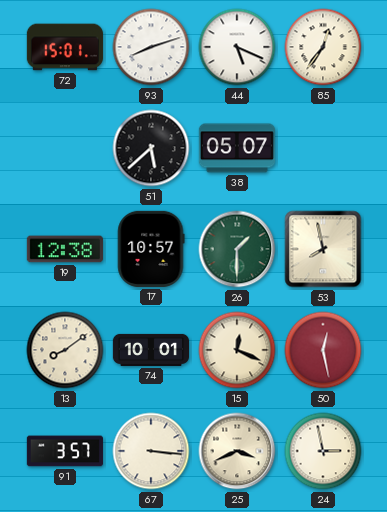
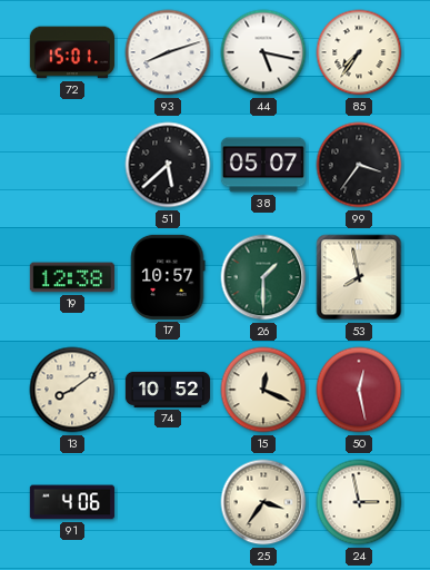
44: 5:19 -> 5:17 (263, 52)
85: 12:36 -> 7:36 (359, 52)
99: none -> 3:36 (359, 165)
74: 10:01 -> 10:52 (167, 390)
91: 3:57 -> 4:06 (72, 502)
67: 3:16 -> none (151, 451)
25: 3:41 -> 3:36 (263, 502)
